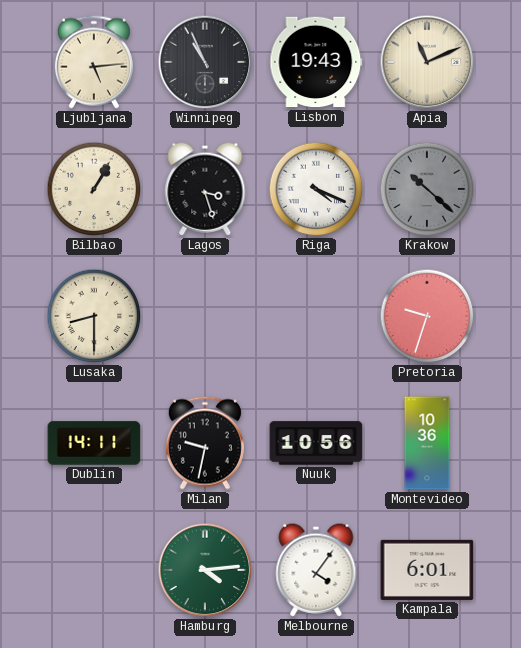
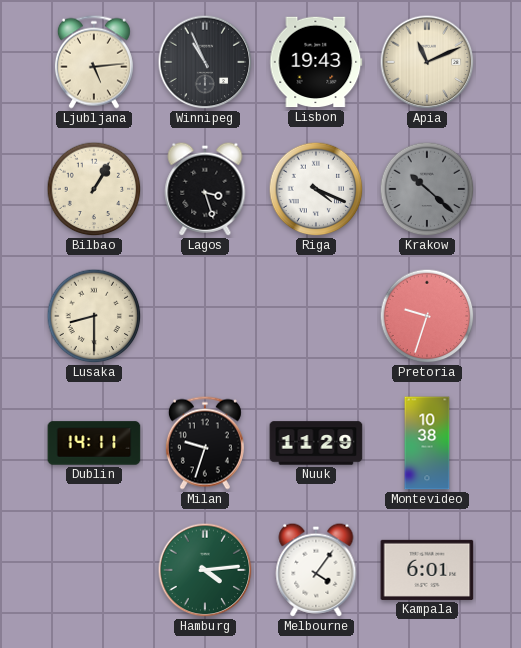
Milan: 9:32 -> 9:33 (205, 443)
Nuuk: 10:56 -> 11:29 (316, 443)
Montevideo: 10:36 -> 10:38 (427, 443)
